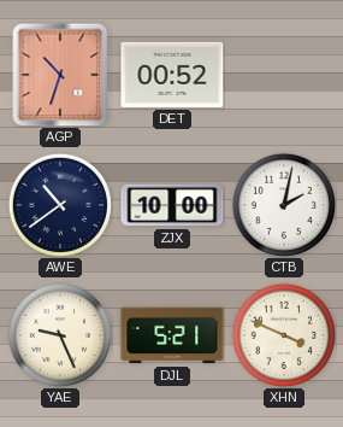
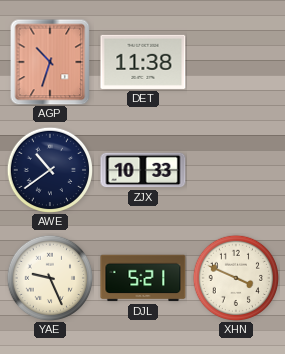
DET: 00:52 -> 11:38 (143, 62)
ZJX: 10:00 -> 10:33 (143, 170)
CTB: 2:02 -> none (283, 204)
